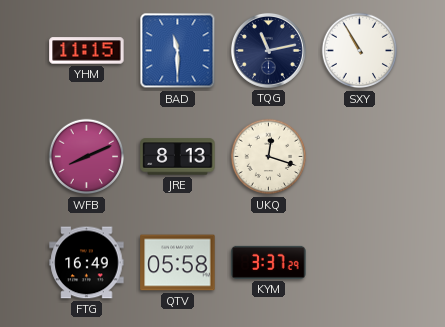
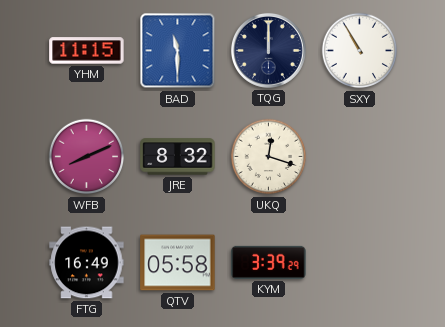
TQG: 11:13 -> 12:00 (268, 50)
JRE: 8:13 -> 8:32 (178, 157)
KYM: 3:37 -> 3:39 (269, 262)
